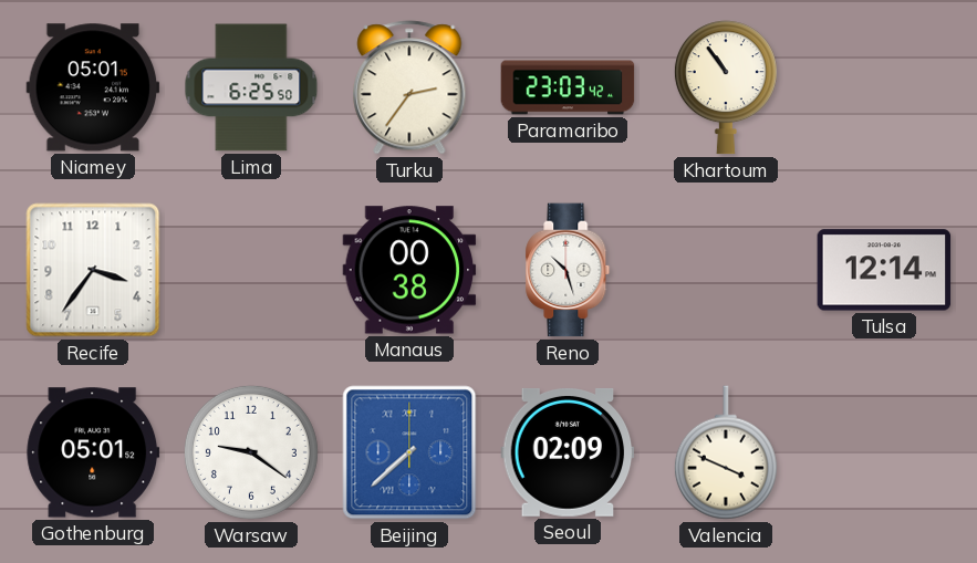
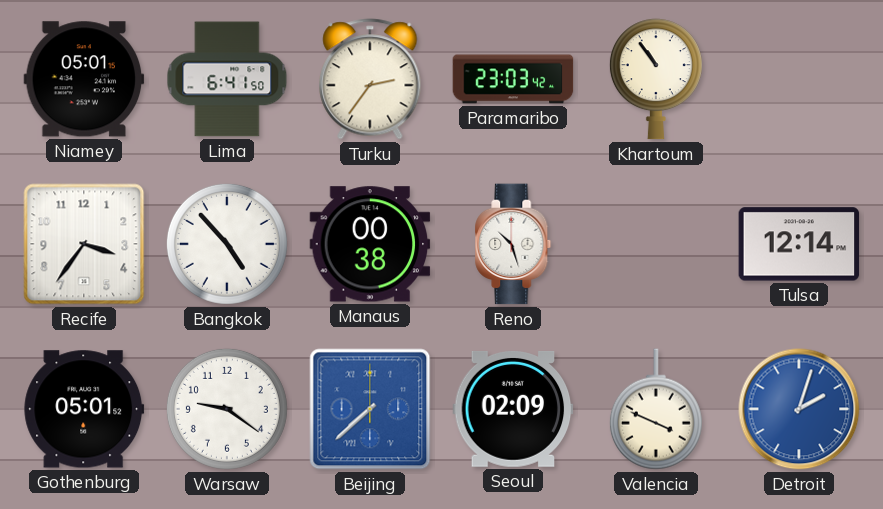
Lima: 6:25 -> 6:41 (227, 79)
Bangkok: none -> 4:53 (227, 244)
Detroit: none -> 2:03 (799, 409)
